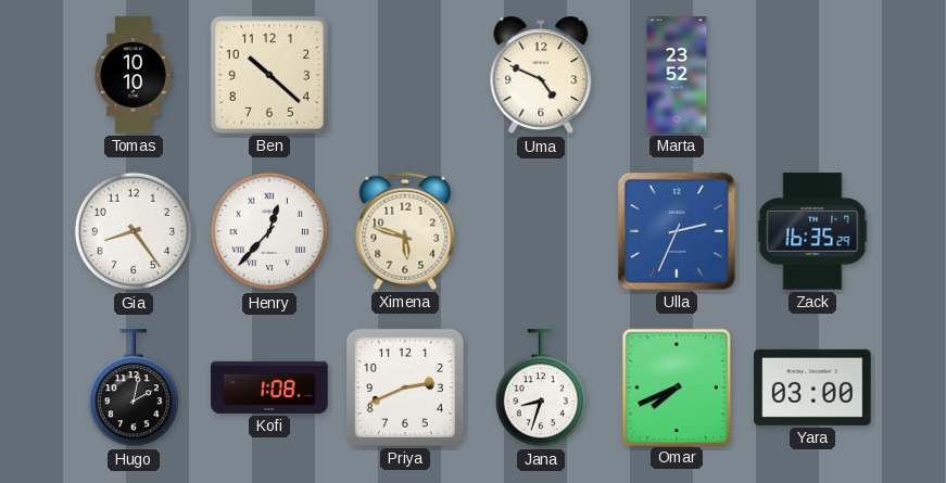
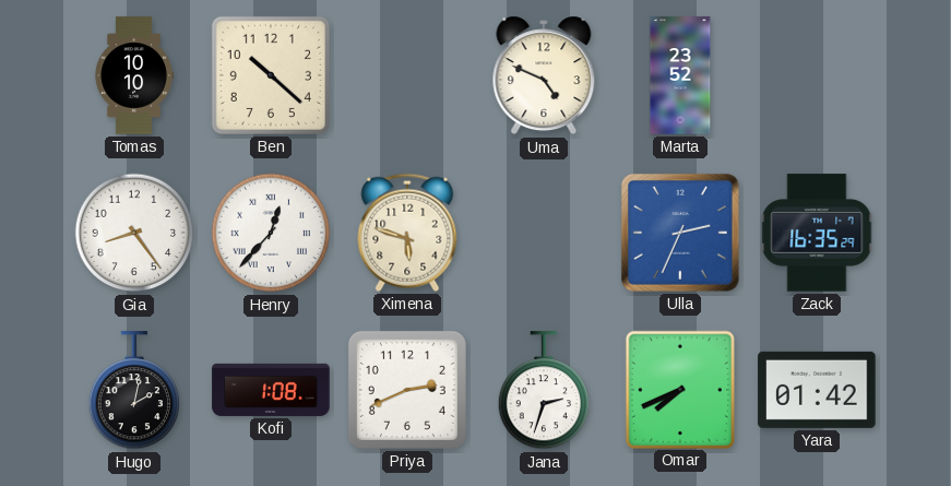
Jana: 8:33 -> 2:33 (543, 391)
Yara: 03:00 -> 01:42 (817, 390)
